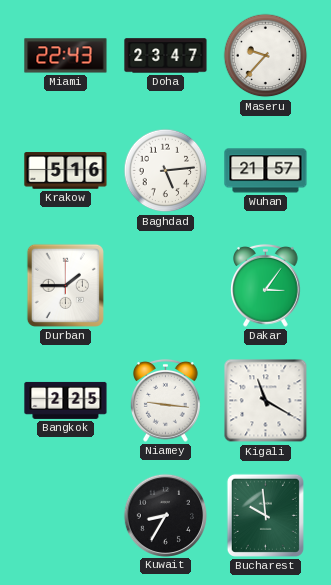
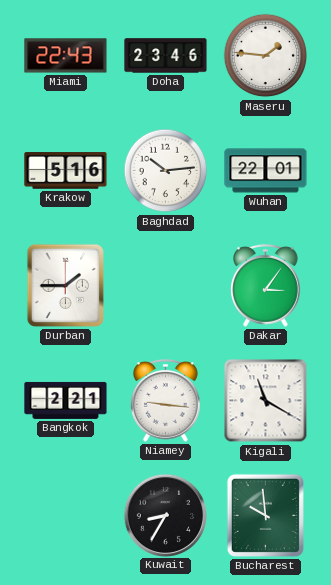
Doha: 23:47 -> 23:46 (166, 56)
Maseru: 9:37 -> 1:46 (266, 56)
Baghdad: 5:14 -> 10:14 (166, 171)
Wuhan: 21:57 -> 22:01 (266, 171)
Bangkok: 2:25 -> 2:21 (66, 400)
